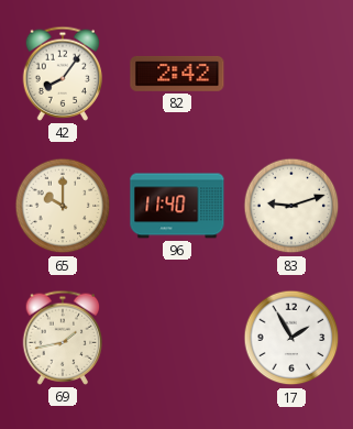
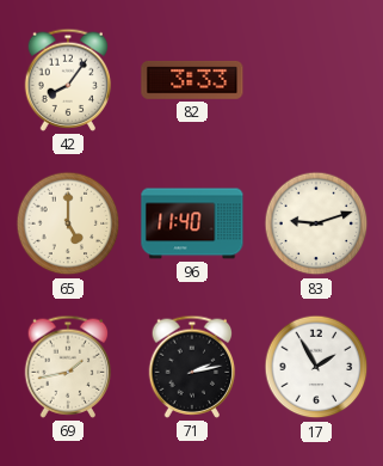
82: 2:42 -> 3:33 (192, 80)
65: 10:00 -> 5:00 (68, 223)
71: none -> 2:13 (192, 367)
